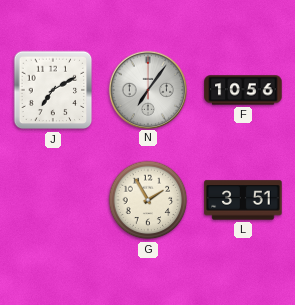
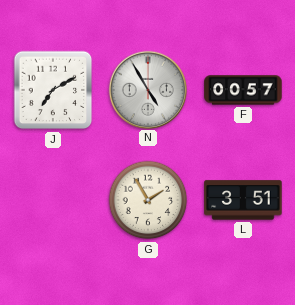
N: 7:06 -> 4:55 (147, 89)
F: 10:56 -> 00:57 (243, 90)
